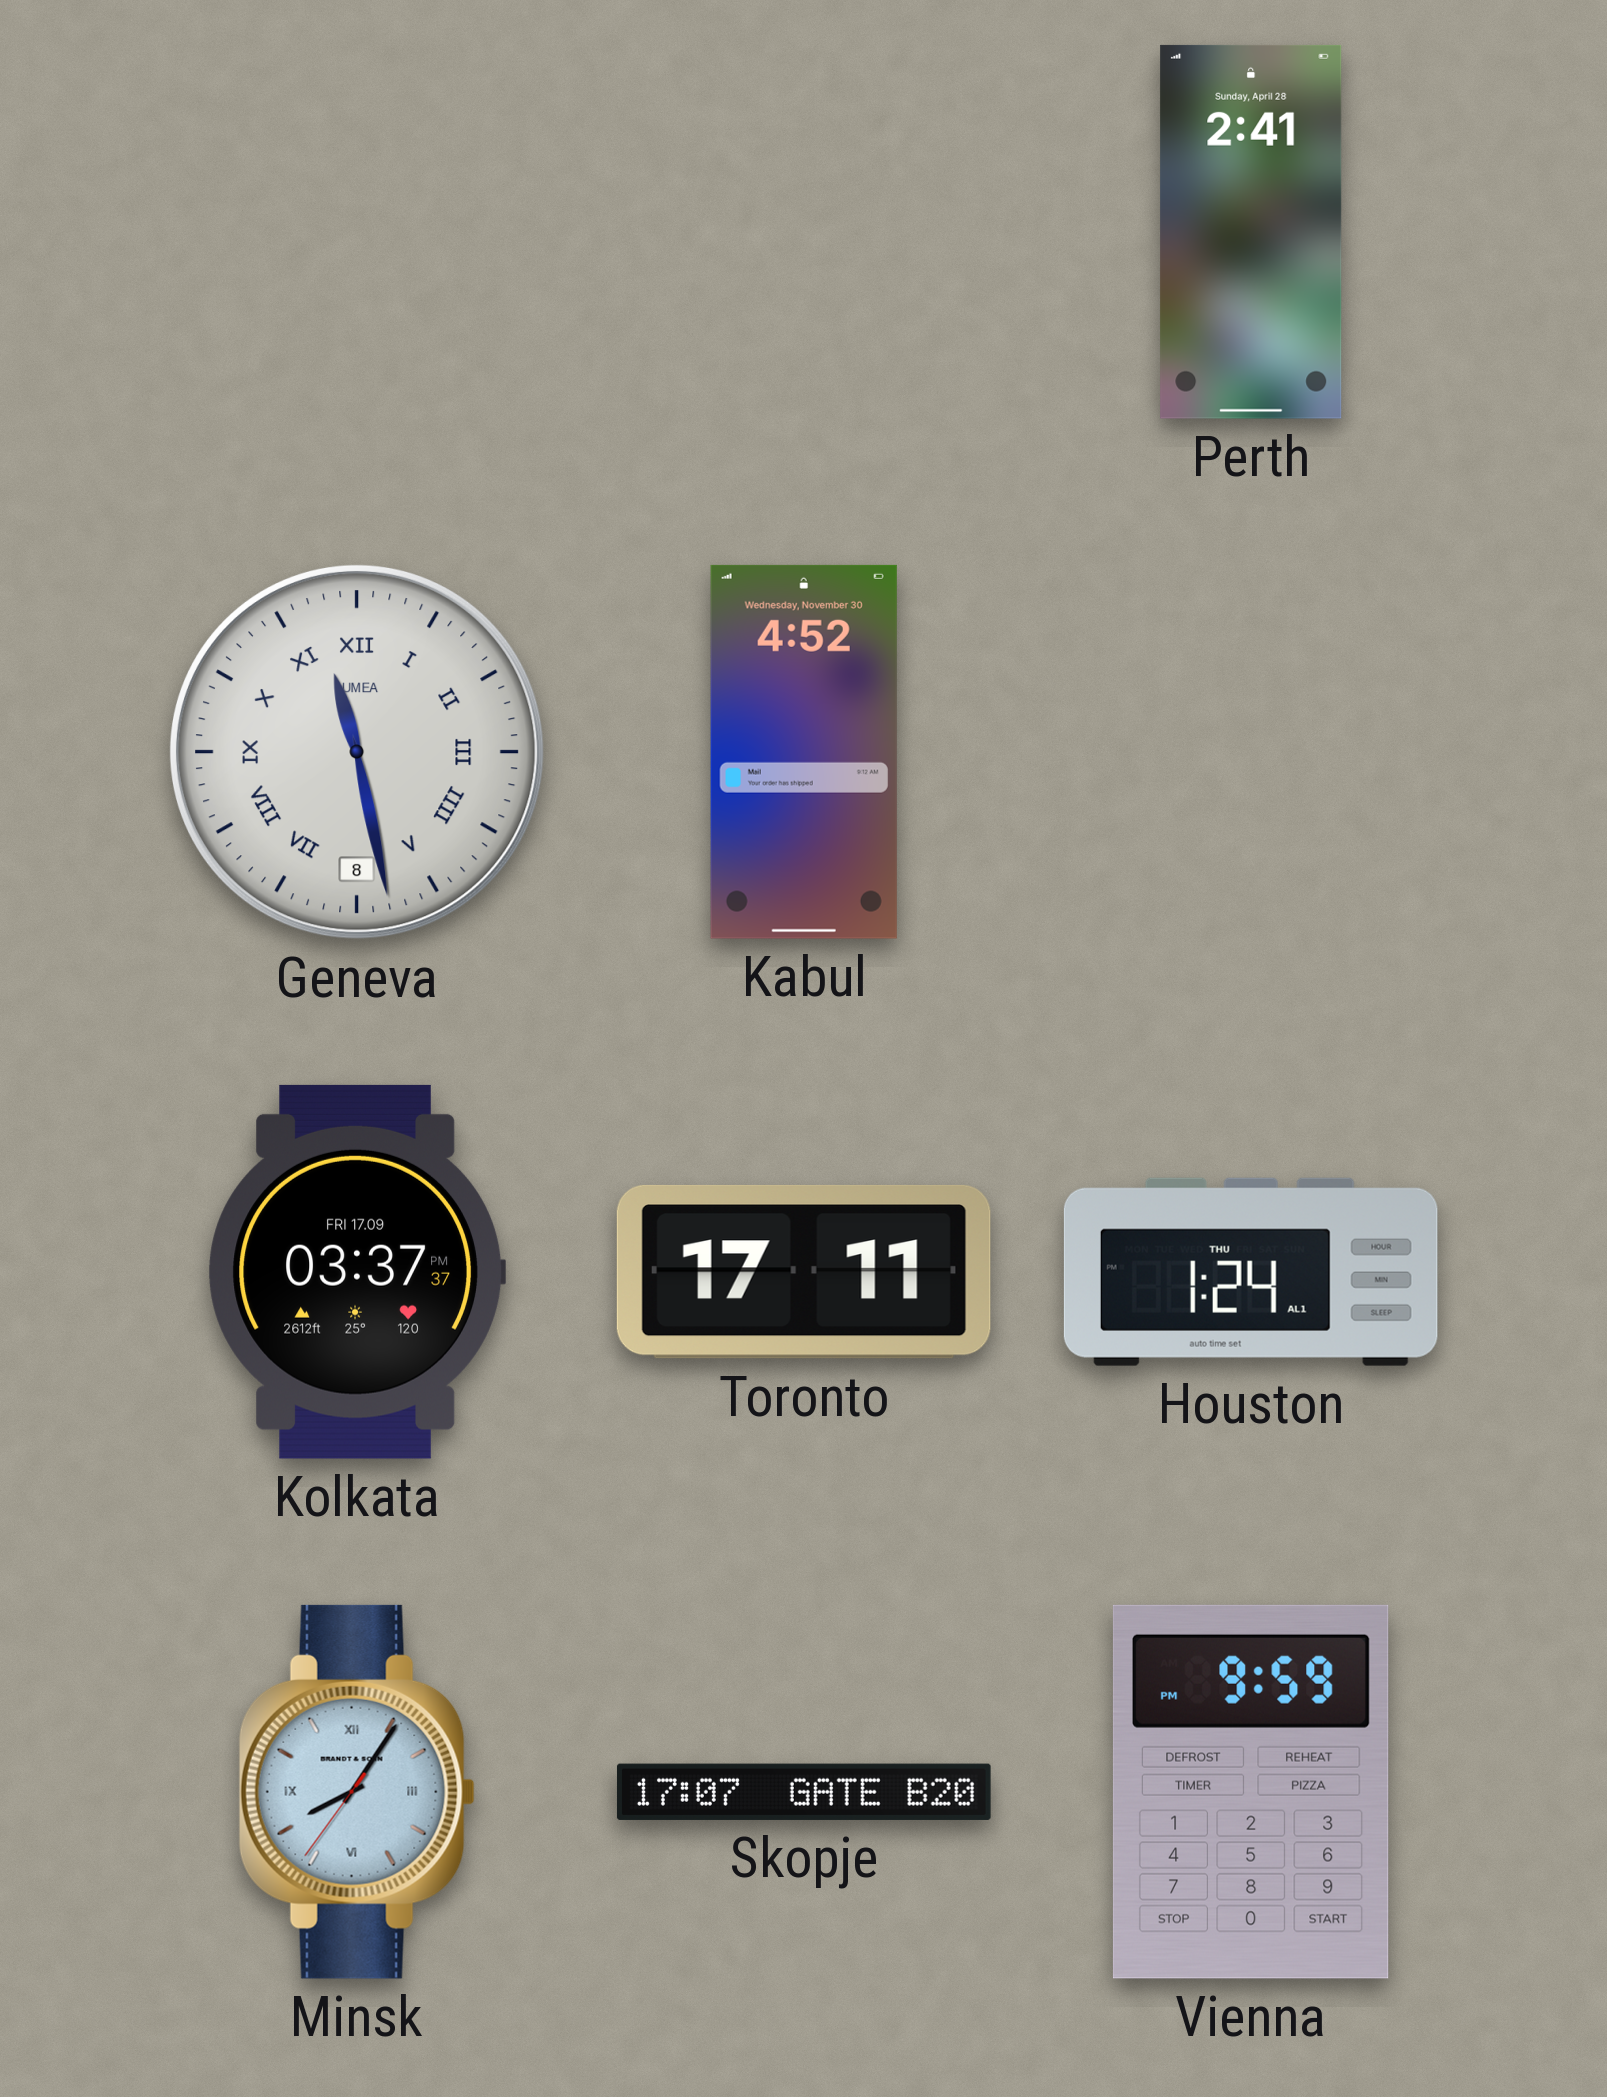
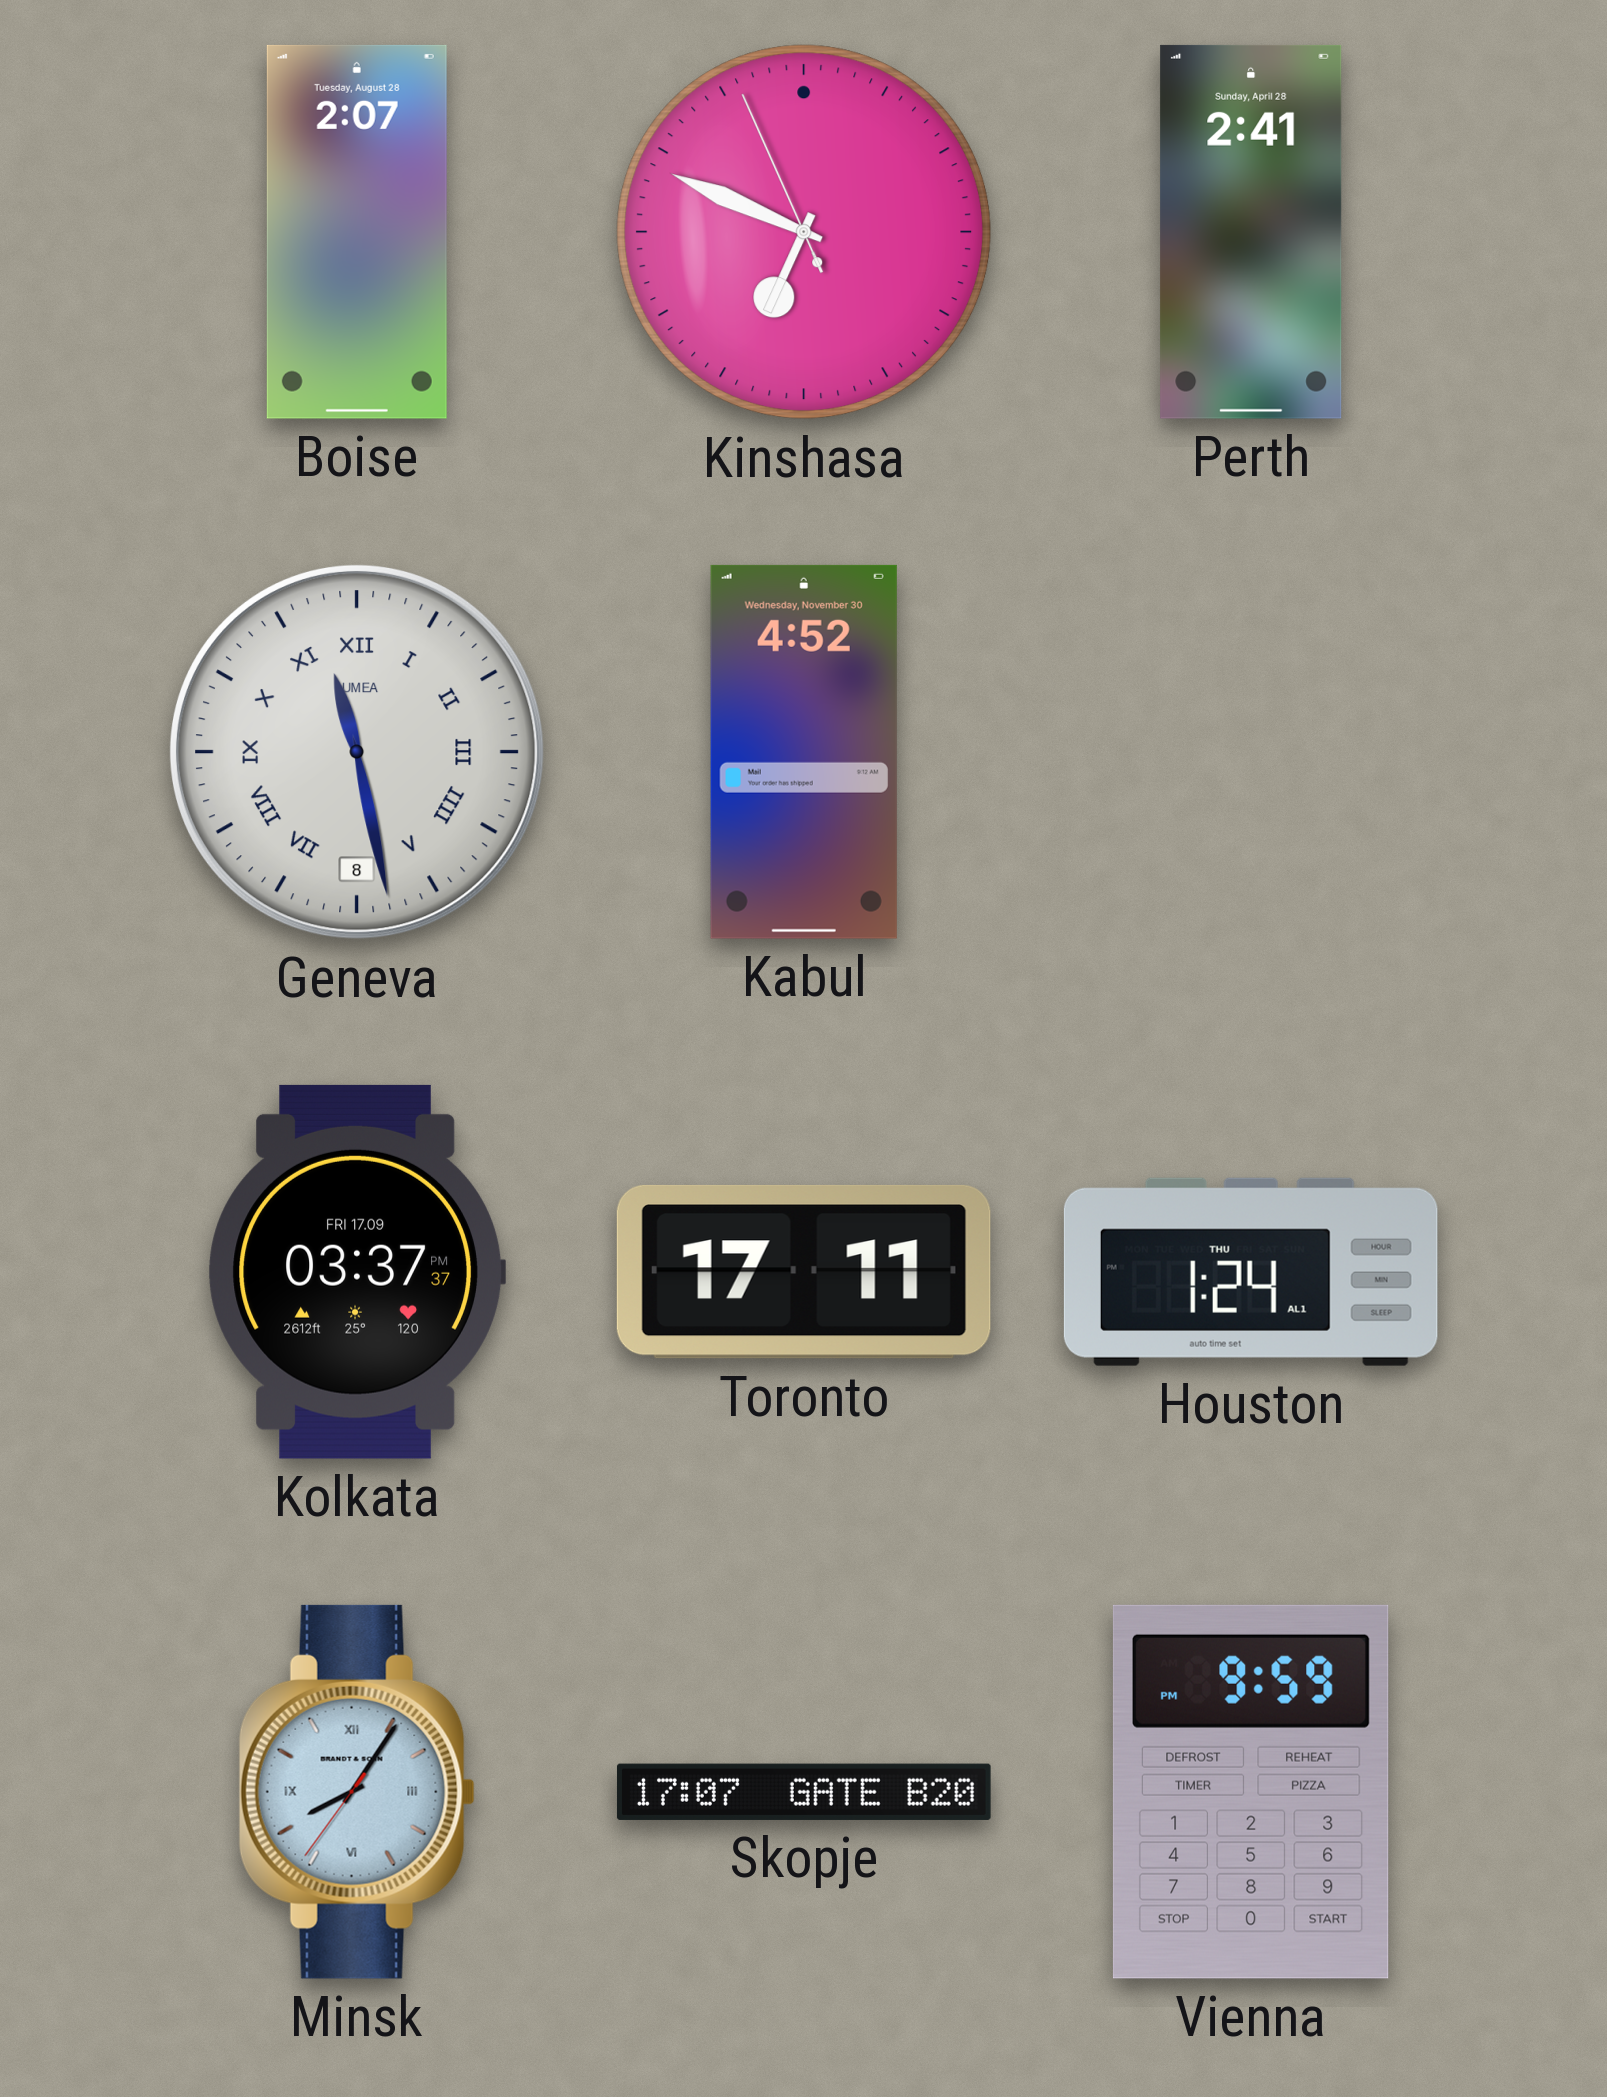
Boise: none -> 2:07 (357, 232)
Kinshasa: none -> 6:48 (804, 232)
